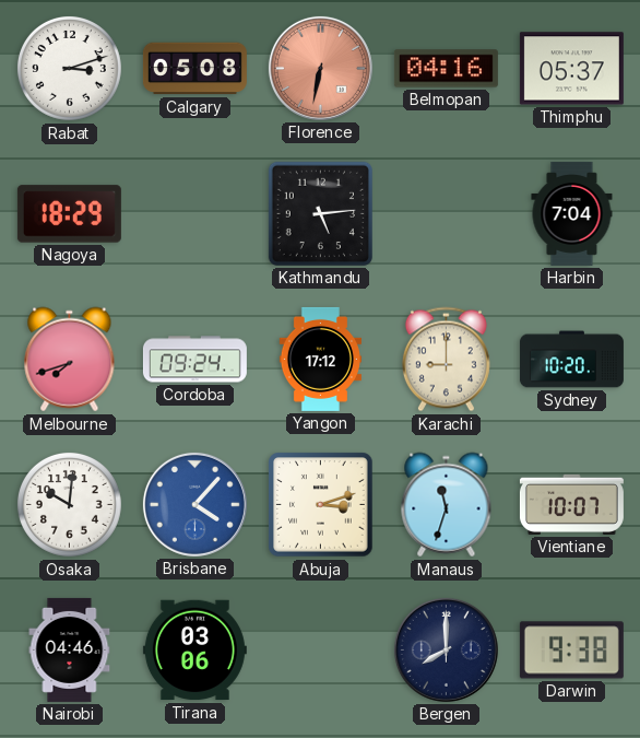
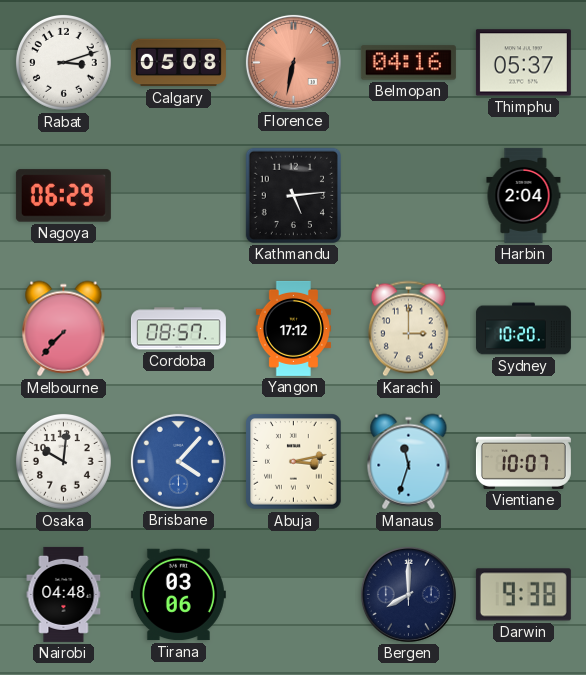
Nagoya: 18:29 -> 06:29 (63, 196)
Harbin: 7:04 -> 2:04 (524, 195)
Melbourne: 7:42 -> 7:37 (64, 329)
Cordoba: 09:24 -> 08:57 (178, 329)
Karachi: 9:00 -> 3:00 (408, 329)
Abuja: 3:12 -> 3:13 (294, 462)
Nairobi: 04:46 -> 04:48 (64, 594)
